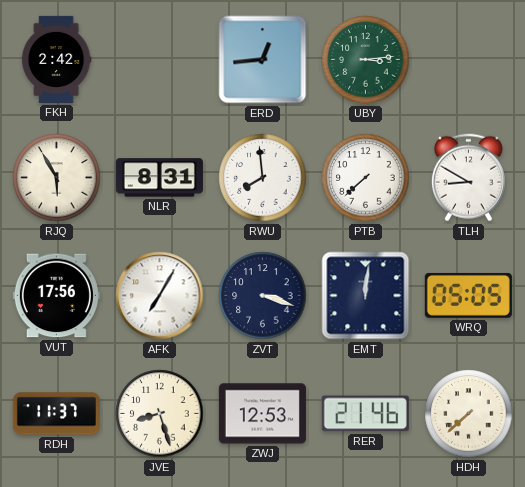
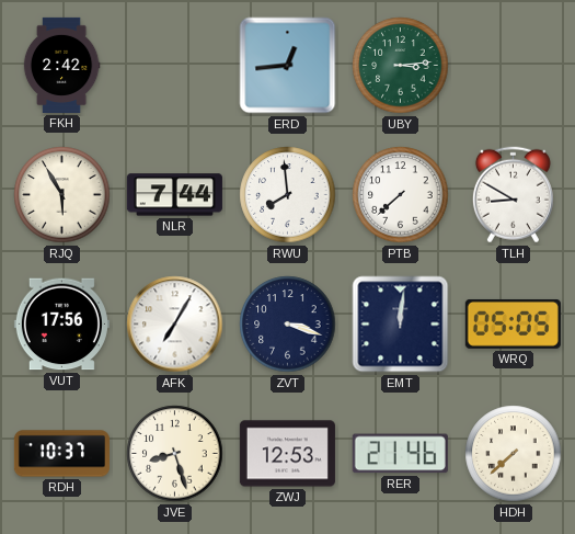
NLR: 8:31 -> 7:44 (174, 195)
RDH: 11:37 -> 10:37 (61, 454)
